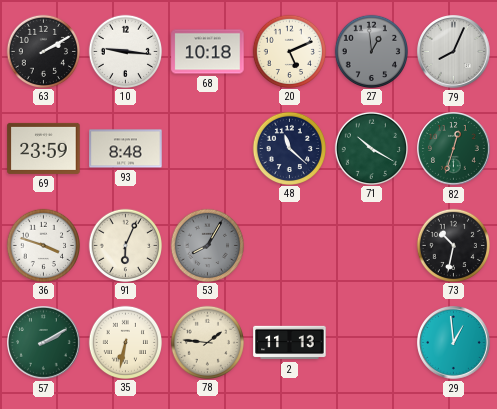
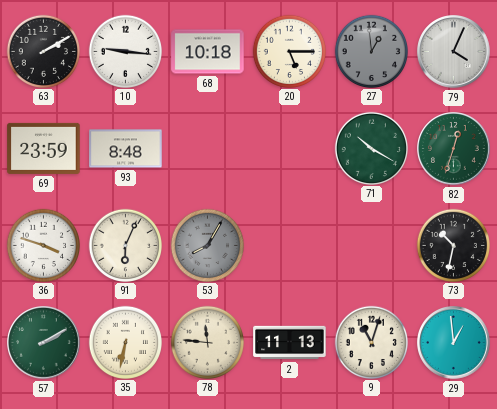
20: 5:11 -> 5:15 (289, 51)
79: 8:04 -> 4:04 (454, 52)
48: 11:22 -> none (289, 148)
78: 1:46 -> 11:46 (207, 342)
9: none -> 11:03 (371, 342)
